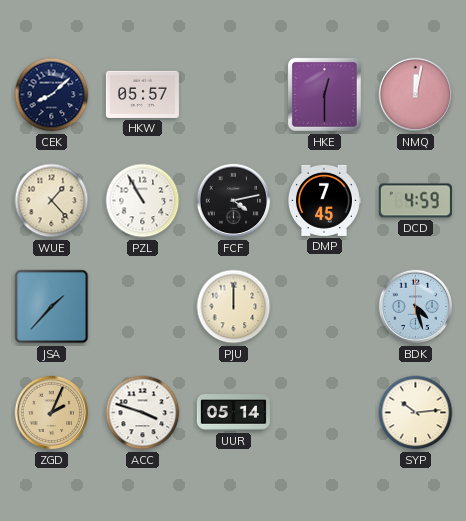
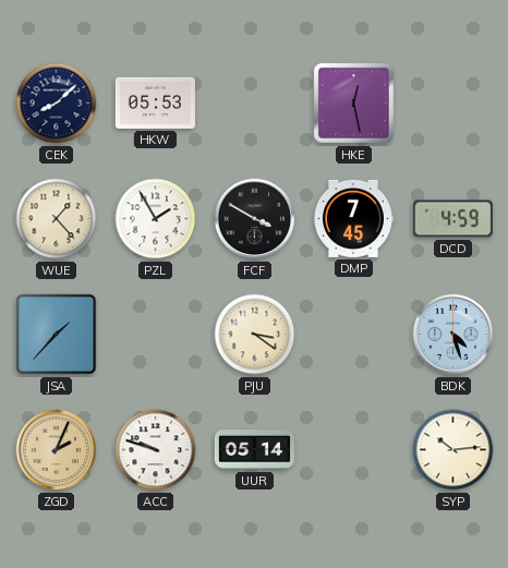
HKW: 05:57 -> 05:53 (155, 102)
HKE: 12:30 -> 12:28 (353, 102)
NMQ: 12:02 -> none (416, 95)
PZL: 10:55 -> 1:55 (156, 219)
FCF: 4:13 -> 3:50 (255, 219)
PJU: 12:00 -> 3:21 (255, 335)
ACC: 3:48 -> 9:48 (156, 450)
